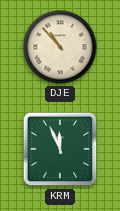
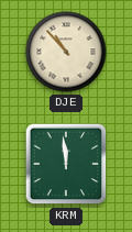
KRM: 11:56 -> 11:59 (66, 164)
